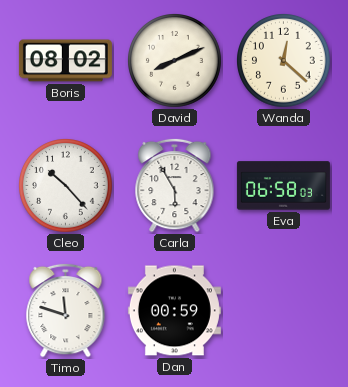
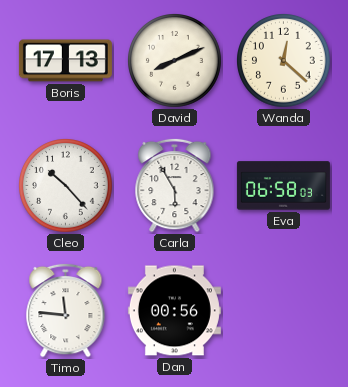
Boris: 08:02 -> 17:13 (65, 61)
Timo: 11:48 -> 11:46 (66, 310)
Dan: 00:59 -> 00:56 (174, 311)
